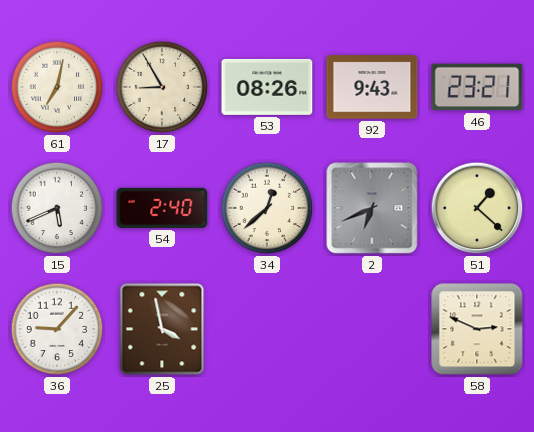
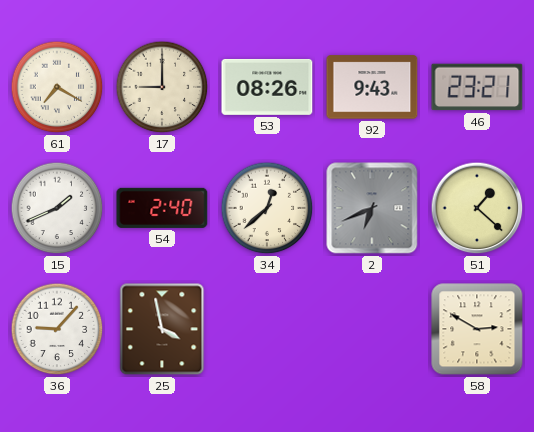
61: 7:02 -> 7:20 (57, 87)
17: 8:55 -> 9:00 (162, 87)
15: 5:41 -> 1:41 (57, 208)
58: 2:49 -> 2:50 (477, 329)
